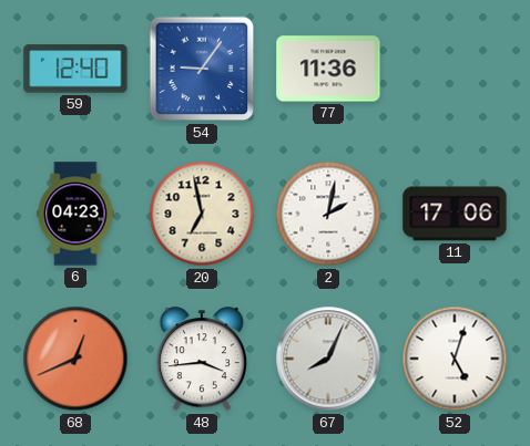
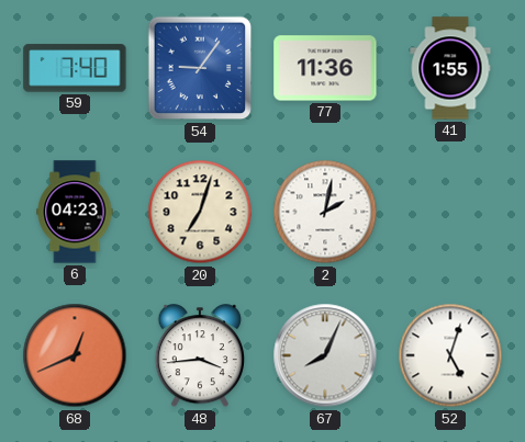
59: 12:40 -> 7:40 (75, 68)
41: none -> 1:55 (450, 68)
20: 6:58 -> 7:03 (200, 212)
11: 17:06 -> none (455, 214)
